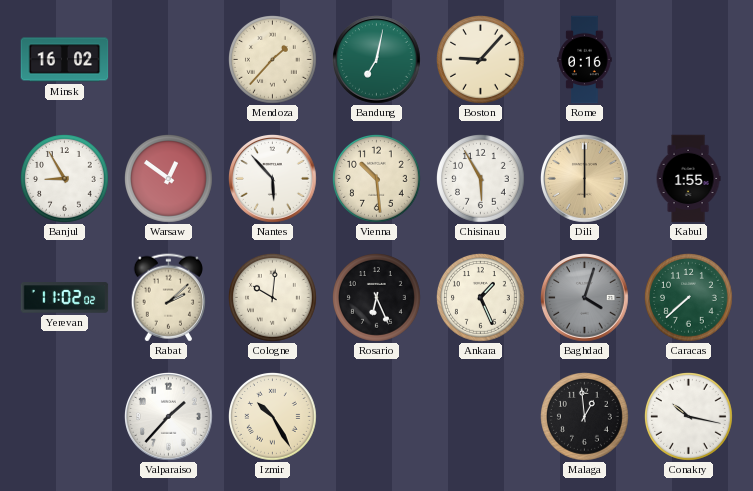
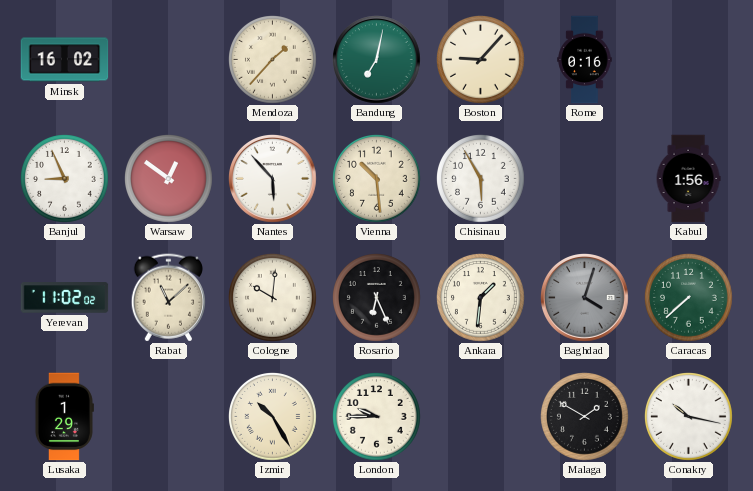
Banjul: 8:55 -> 8:56 (65, 179)
Dili: 6:00 -> none (585, 179)
Kabul: 1:55 -> 1:56 (688, 179)
Rabat: 2:08 -> 11:08 (168, 298)
Ankara: 1:26 -> 1:31 (481, 298)
Lusaka: none -> 1:29 (64, 417)
Valparaiso: 1:37 -> none (169, 417)
London: none -> 9:45 (377, 417)
Malaga: 12:59 -> 1:50 (585, 417)
